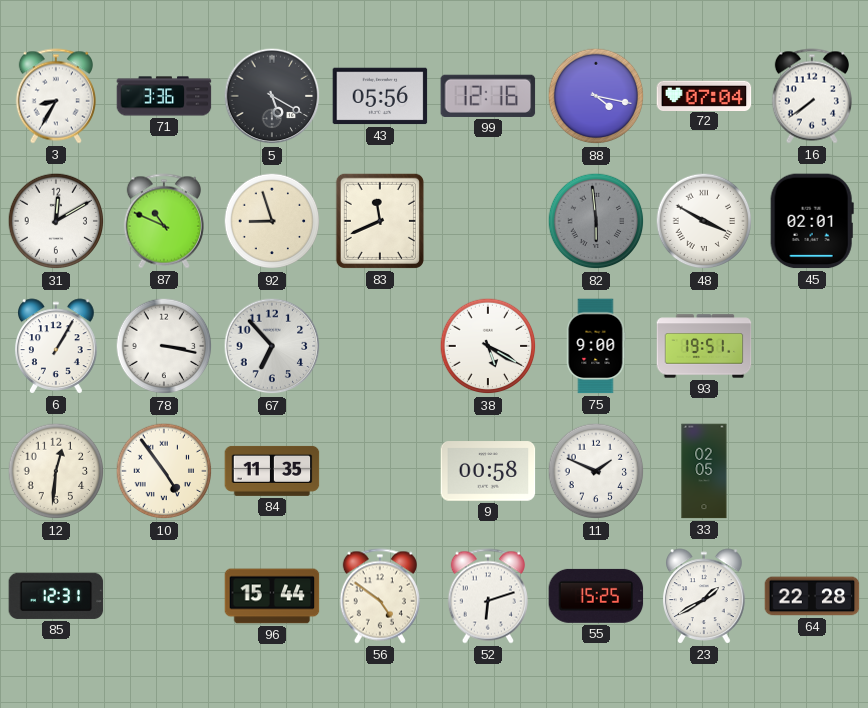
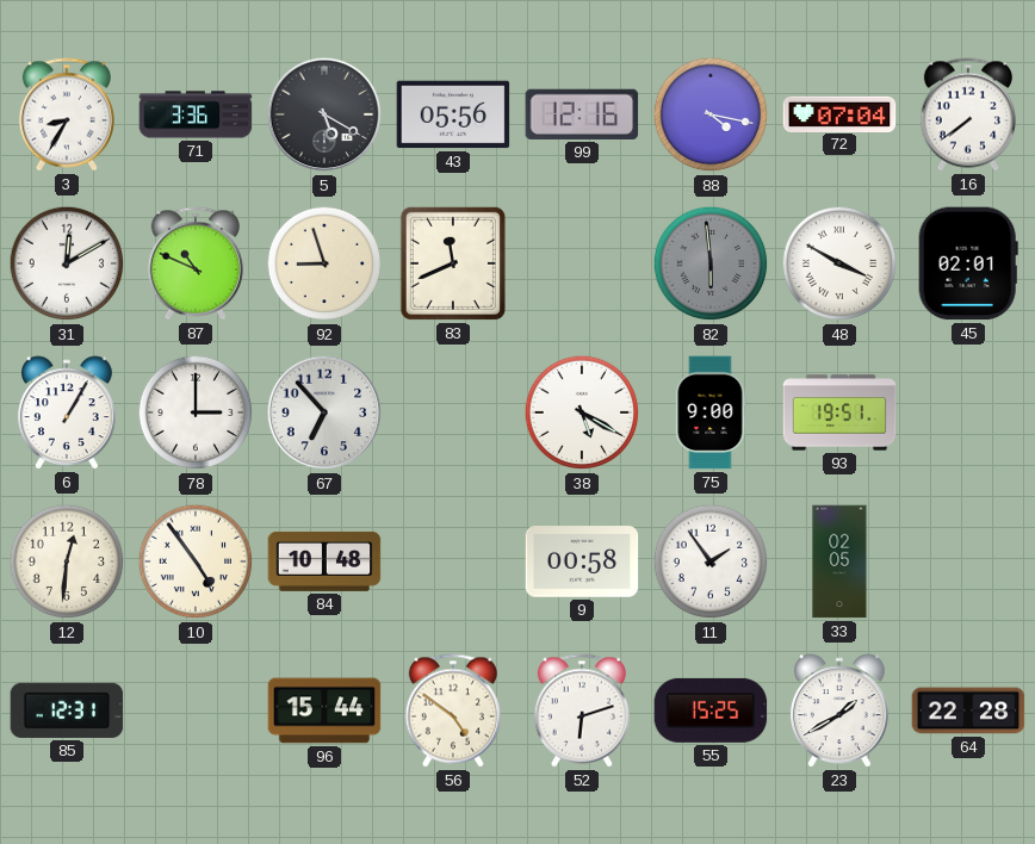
78: 3:17 -> 3:00 (196, 412)
84: 11:35 -> 10:48 (324, 561)
11: 1:49 -> 1:54 (711, 561)
